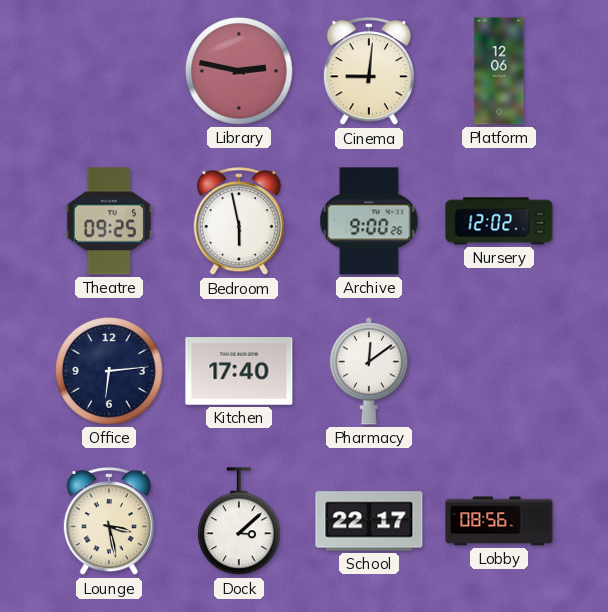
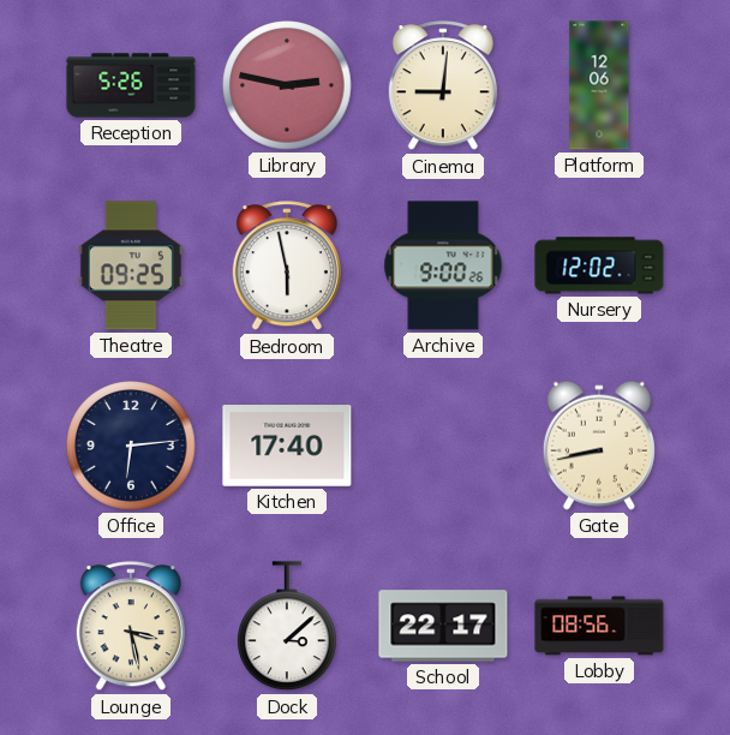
Reception: none -> 5:26 (131, 85)
Pharmacy: 12:09 -> none (368, 371)
Gate: none -> 8:43 (599, 446)
